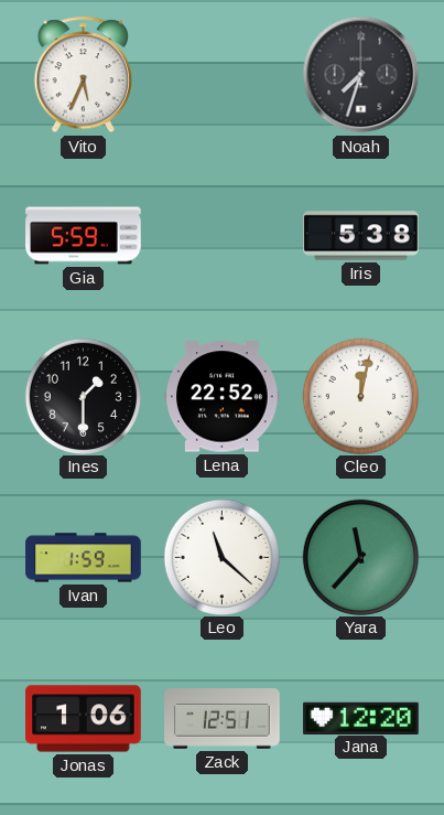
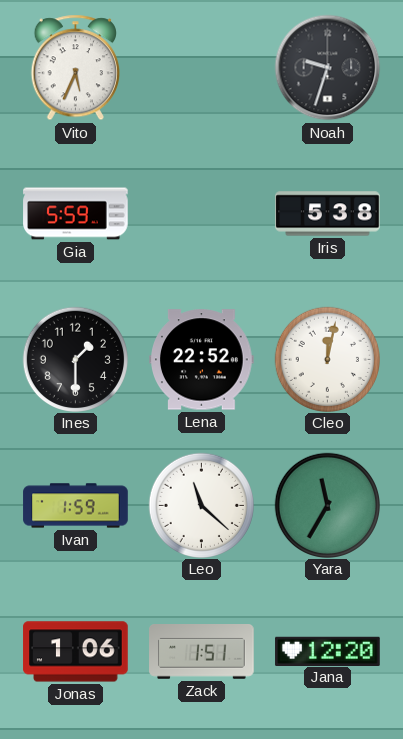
Noah: 7:33 -> 9:33 (328, 68)
Yara: 11:37 -> 11:35 (327, 505)
Zack: 12:51 -> 1:51 (202, 652)
